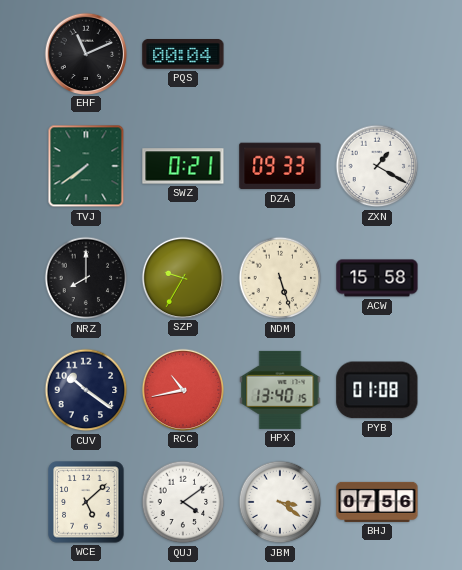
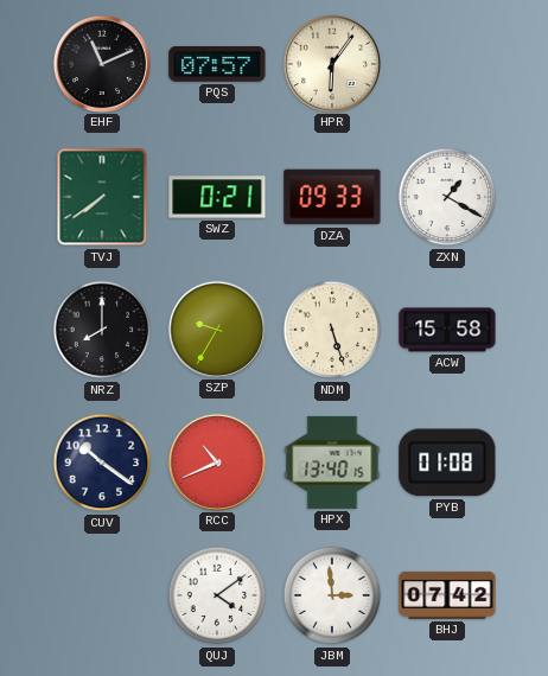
PQS: 00:04 -> 07:57 (217, 65)
HPR: none -> 6:06 (331, 63)
RCC: 10:43 -> 10:41 (216, 461)
WCE: 5:08 -> none (86, 502)
JBM: 3:21 -> 2:59 (332, 595)
BHJ: 07:56 -> 07:42 (447, 595)
